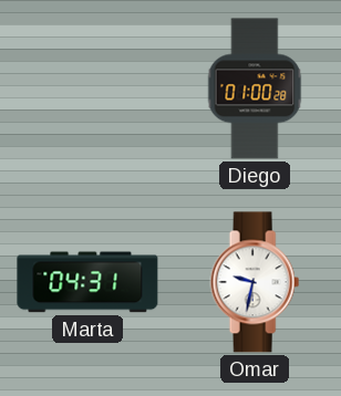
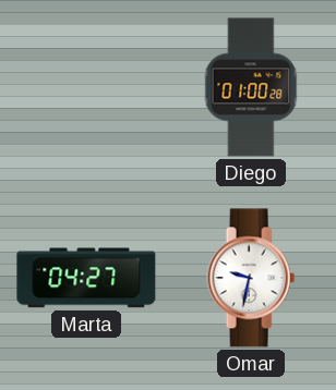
Marta: 04:31 -> 04:27 (86, 278)
